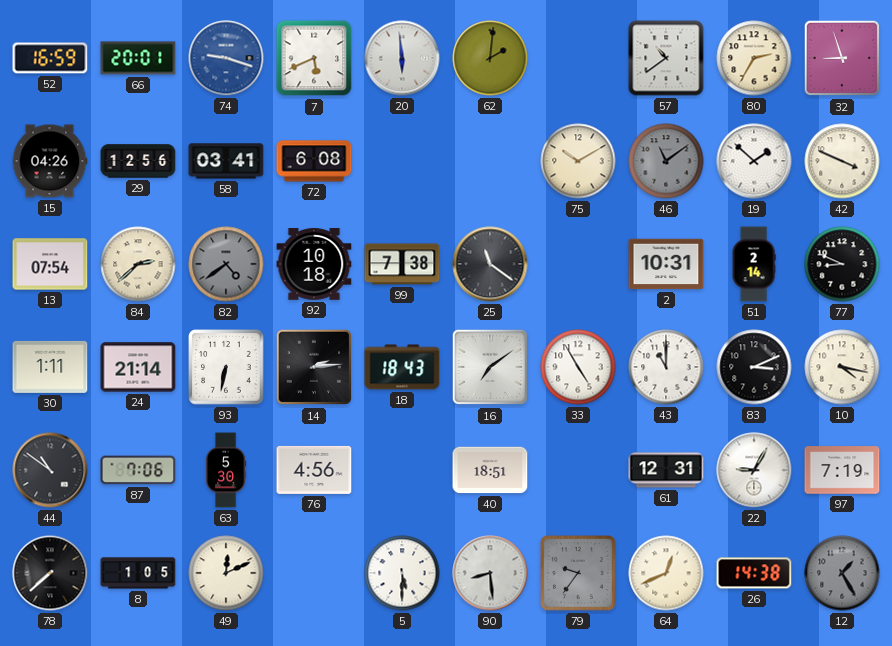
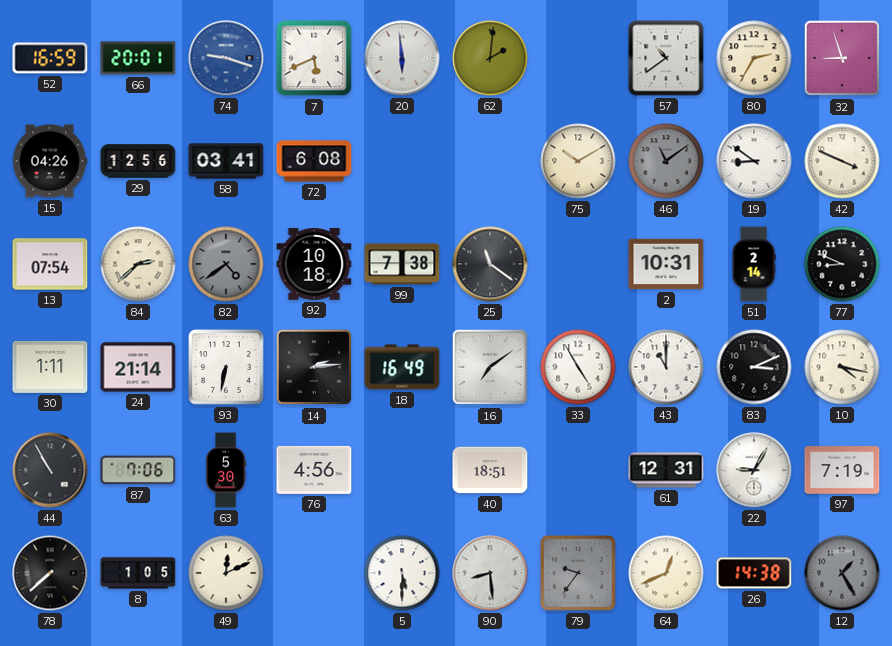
19: 1:52 -> 8:51 (754, 161)
18: 18:43 -> 16:49 (402, 367)
44: 10:51 -> 10:55 (50, 470)
